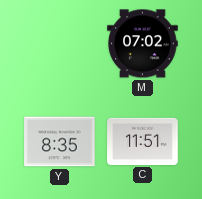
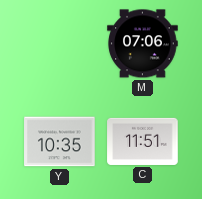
M: 07:02 -> 07:06 (143, 44)
Y: 8:35 -> 10:35 (60, 142)
